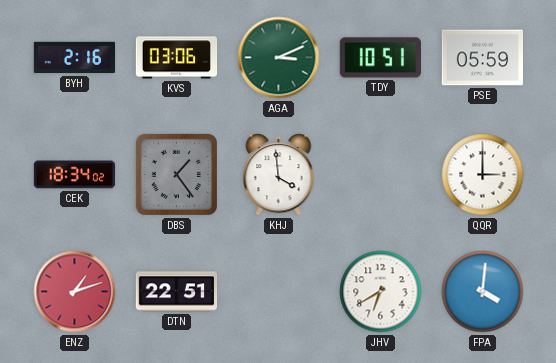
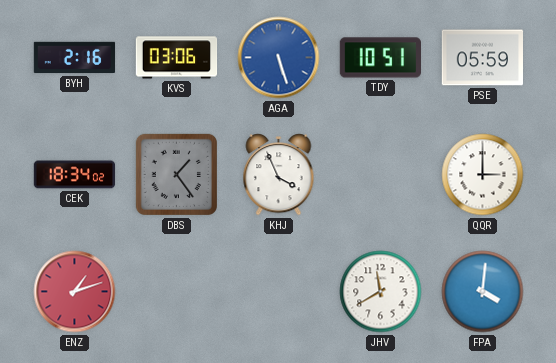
AGA: 3:11 -> 5:27 (279, 58)
AGA dial: green -> blue (279, 58)
KHJ: 3:59 -> 3:56 (279, 175)
DTN: 22:51 -> none (177, 292)
JHV: 6:40 -> 11:40 (381, 292)
